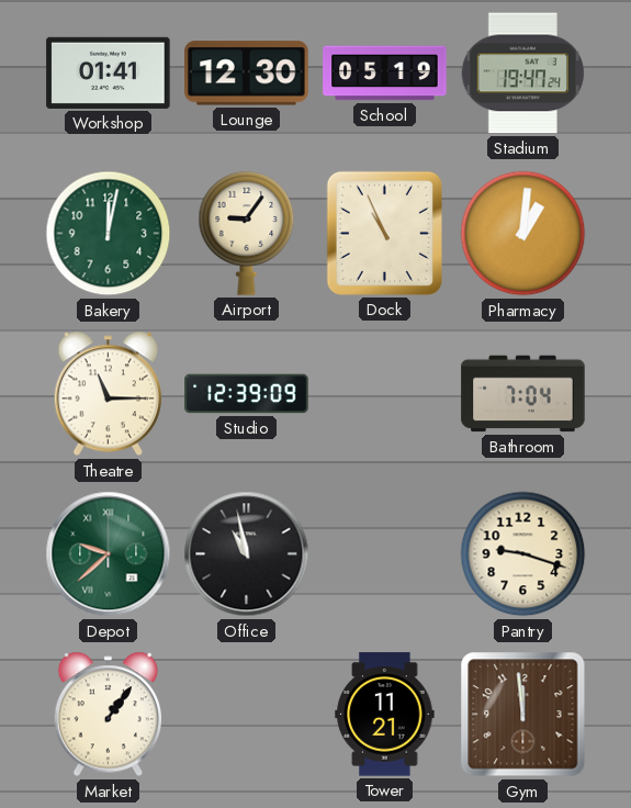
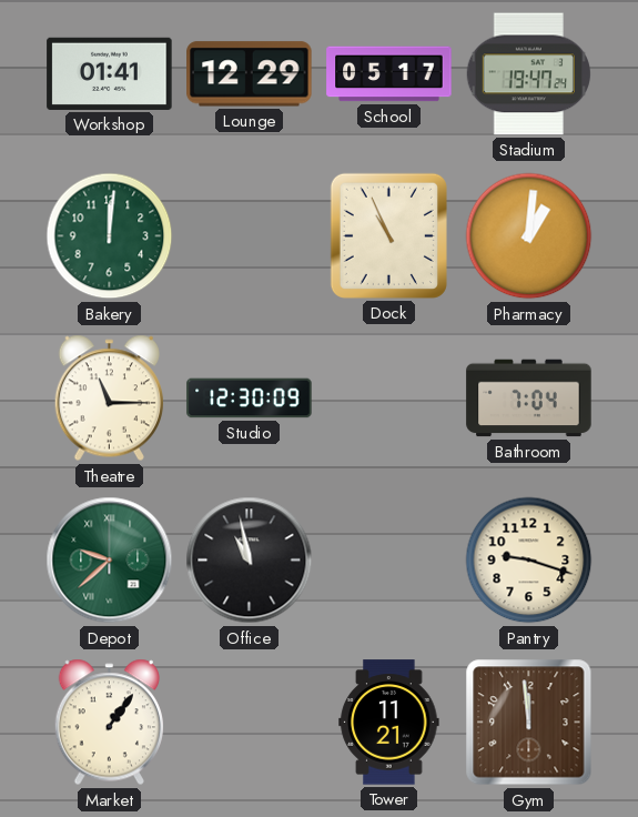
Lounge: 12:30 -> 12:29 (250, 74)
School: 05:19 -> 05:17 (389, 74)
Bakery: 12:02 -> 12:01 (110, 236)
Airport: 9:06 -> none (247, 234)
Studio: 12:39 -> 12:30 (250, 399)
